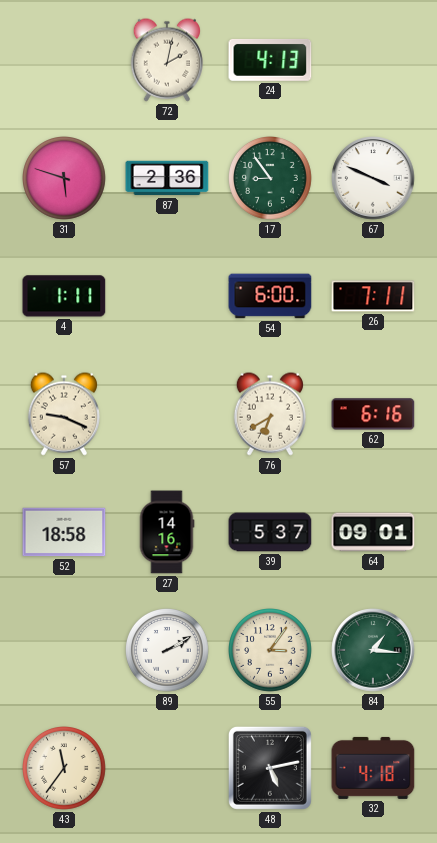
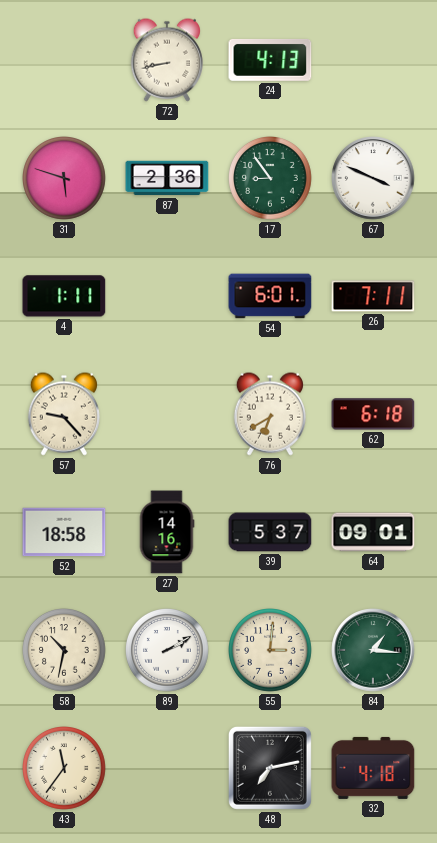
72: 2:02 -> 8:43 (167, 60)
54: 6:00 -> 6:01 (270, 296)
57: 9:19 -> 9:23 (64, 414)
62: 6:16 -> 6:18 (373, 414)
58: none -> 10:32 (65, 651)
55: 3:06 -> 3:01 (271, 651)
48: 5:13 -> 7:13 (270, 768)
